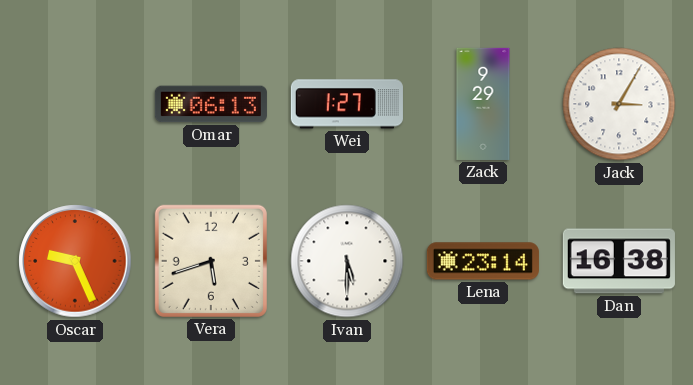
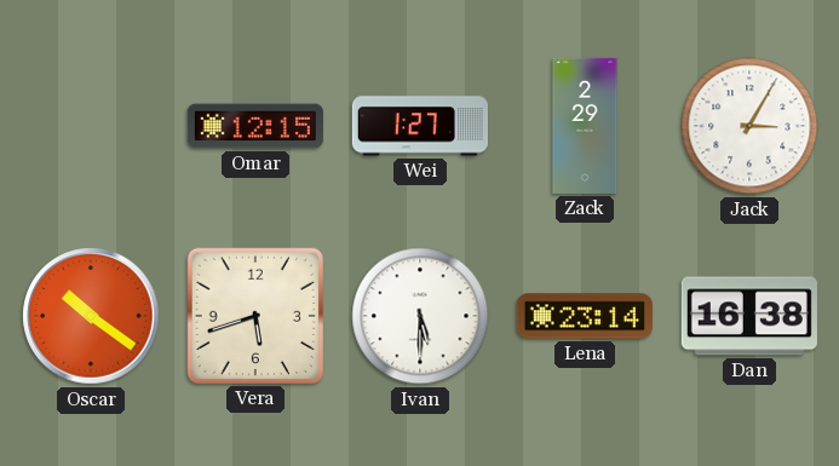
Omar: 06:13 -> 12:15 (255, 126)
Zack: 9:29 -> 2:29 (585, 126)
Oscar: 9:26 -> 10:21 (91, 316)
